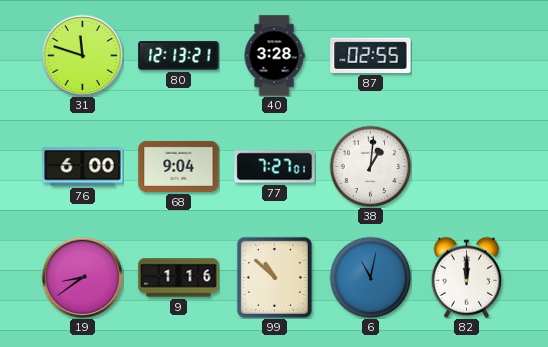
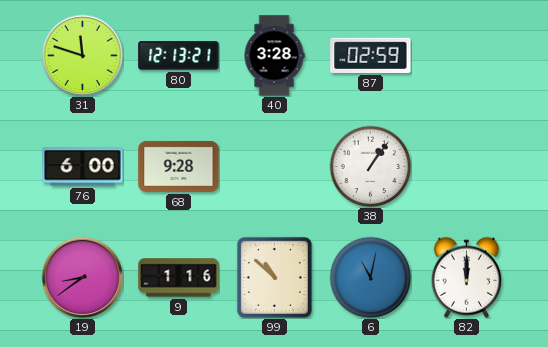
87: 02:55 -> 02:59 (371, 55)
68: 9:04 -> 9:28 (179, 166)
77: 7:27 -> none (275, 167)
38: 1:01 -> 1:06 (370, 166)
